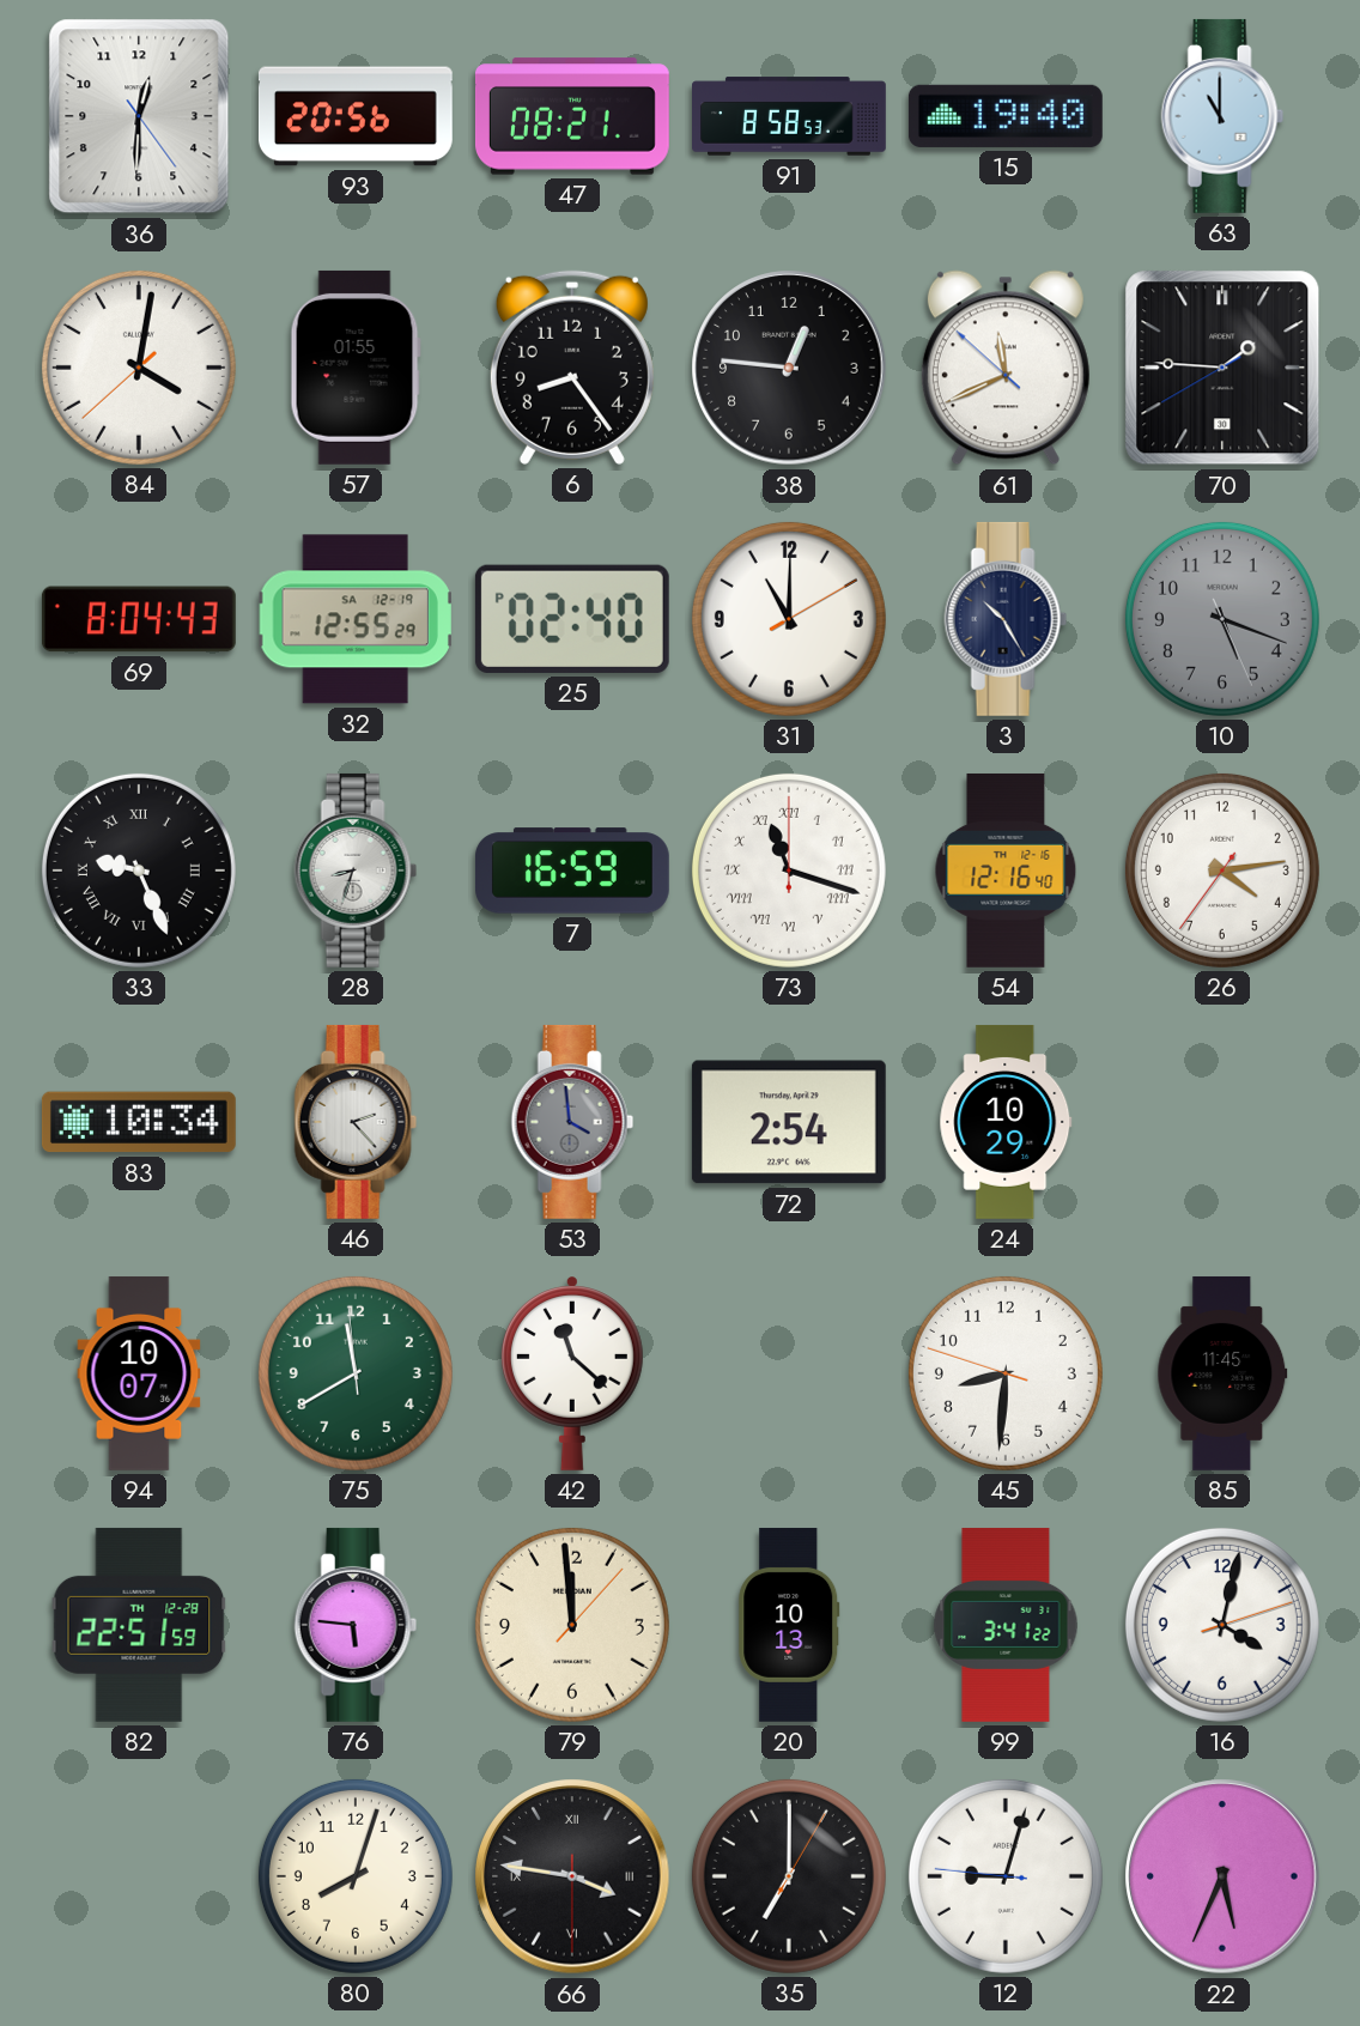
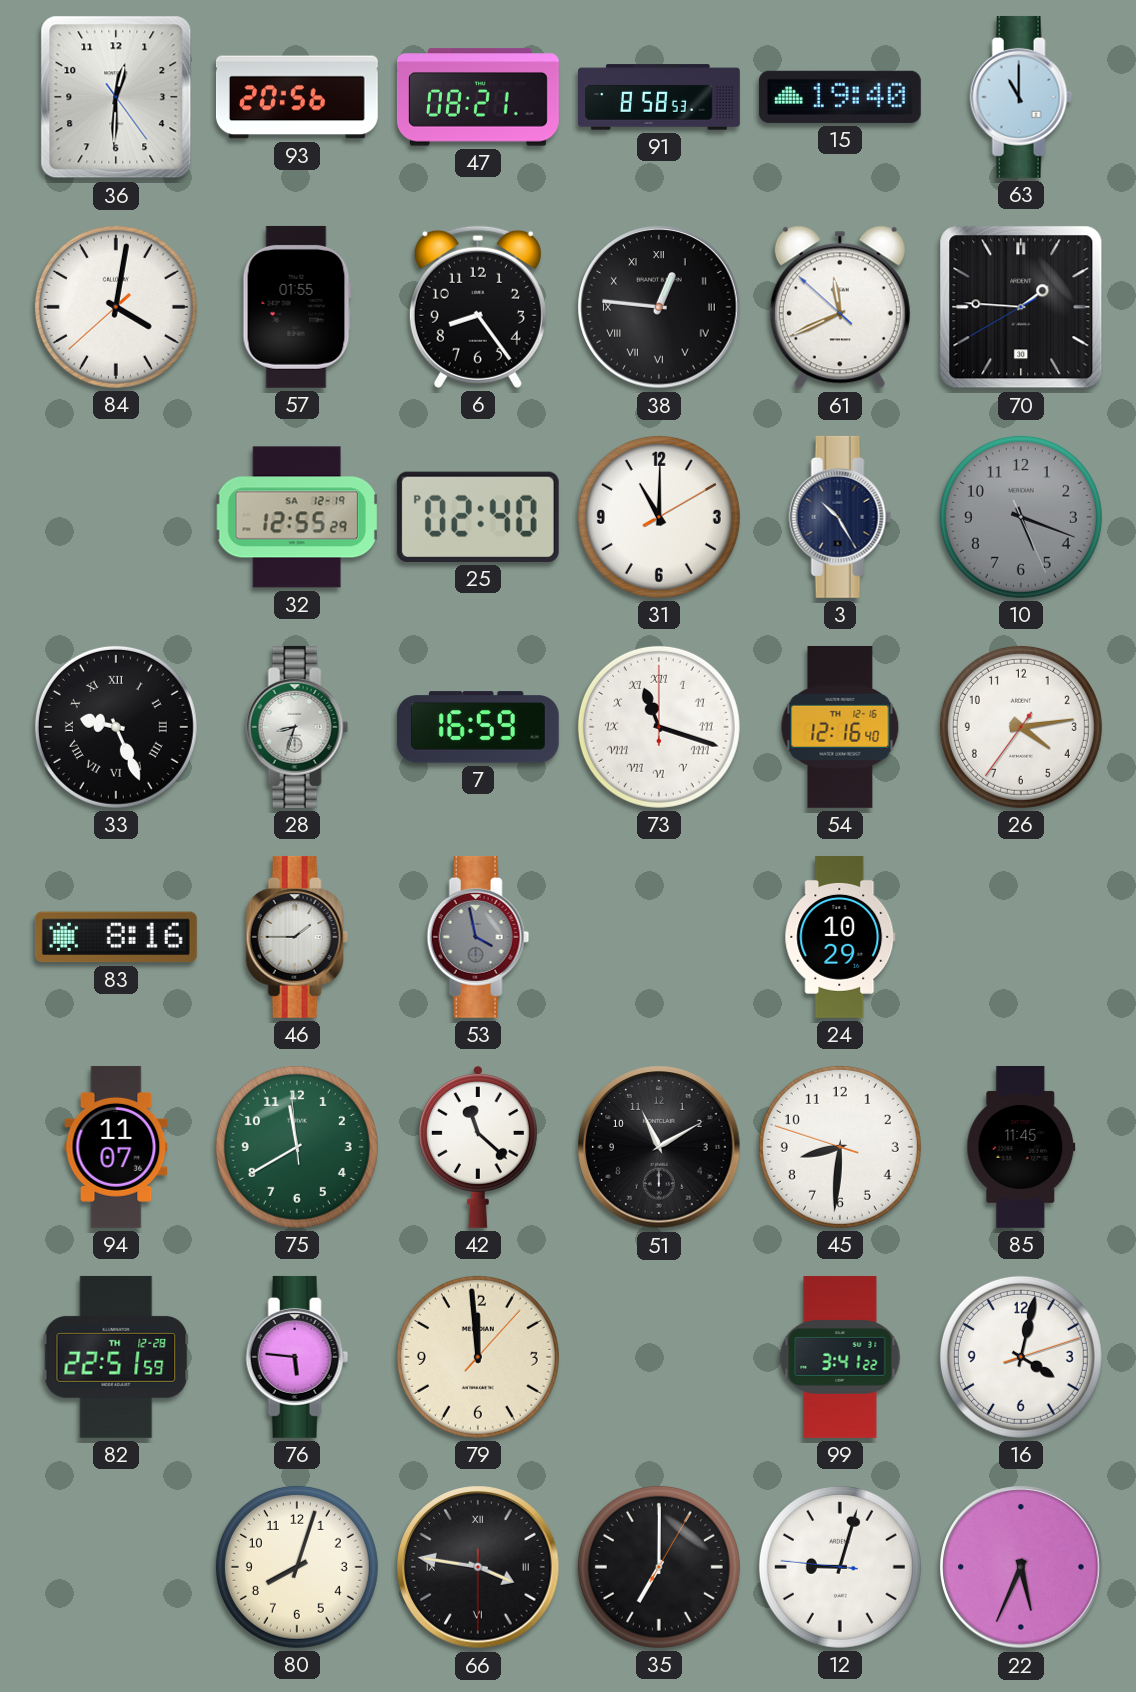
38 numerals: Arabic -> Roman (659, 307)
69: 8:04 -> none (139, 619)
83: 10:34 -> 8:16 (116, 937)
46: 2:23 -> 1:45 (297, 937)
53: 3:59 -> 3:58 (478, 937)
72: 2:54 -> none (789, 1122)
94: 10:07 -> 11:07 (116, 1147)
51: none -> 11:10 (659, 1147)
20: 10:13 -> none (789, 1625)
